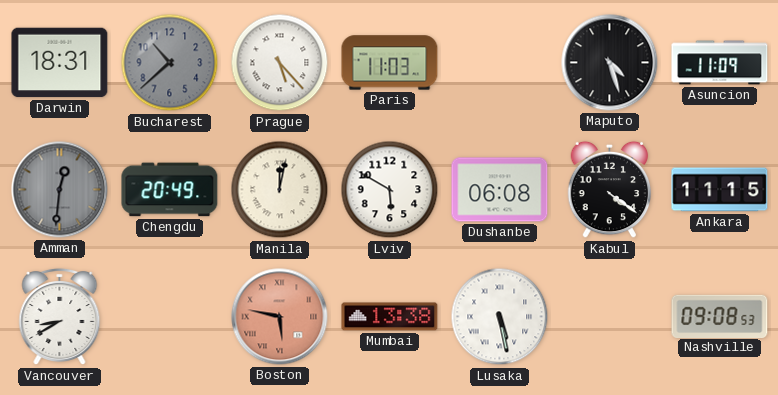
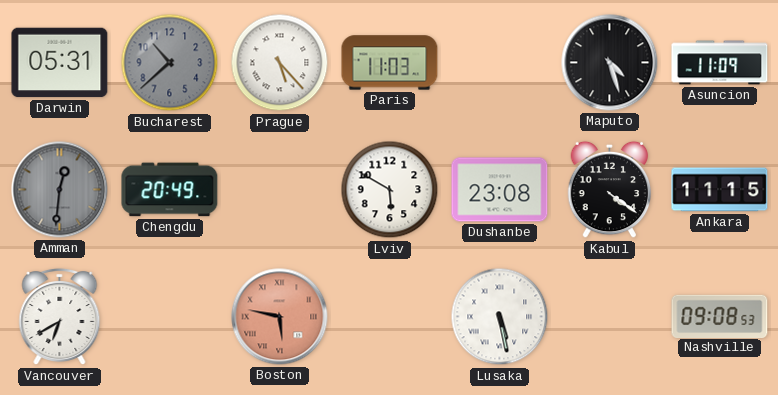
Darwin: 18:31 -> 05:31 (60, 63)
Manila: 12:02 -> none (280, 190)
Dushanbe: 06:08 -> 23:08 (500, 190)
Vancouver: 8:40 -> 6:40 (60, 317)
Mumbai: 13:38 -> none (390, 317)
